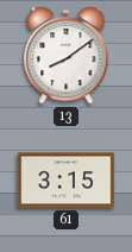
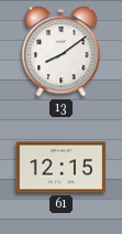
61: 3:15 -> 12:15 (62, 168)
